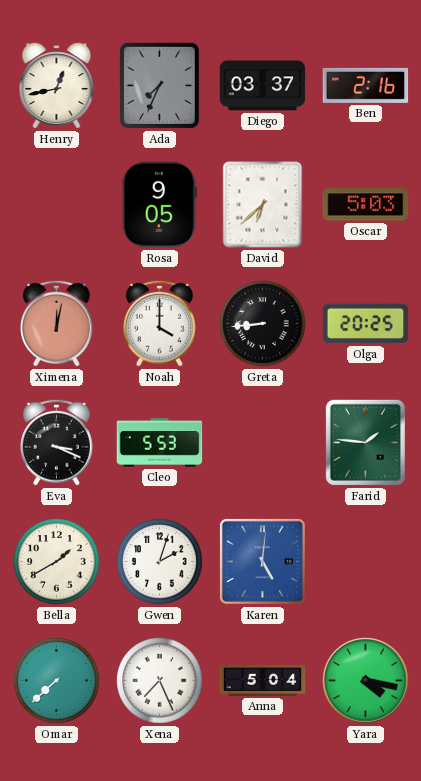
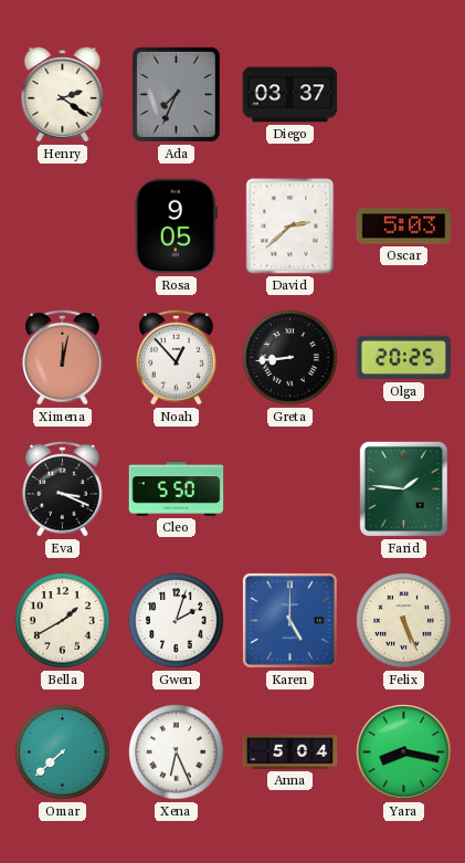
Henry: 12:43 -> 2:21 (63, 95)
Ben: 2:16 -> none (366, 85)
David: 6:38 -> 2:38 (290, 227)
Noah: 4:00 -> 12:53 (177, 357)
Cleo: 5:53 -> 5:50 (177, 490)
Karen: 5:01 -> 5:00 (289, 620)
Felix: none -> 5:26 (404, 621)
Xena: 7:26 -> 6:26 (177, 753)
Yara: 4:17 -> 8:17 (404, 753)
